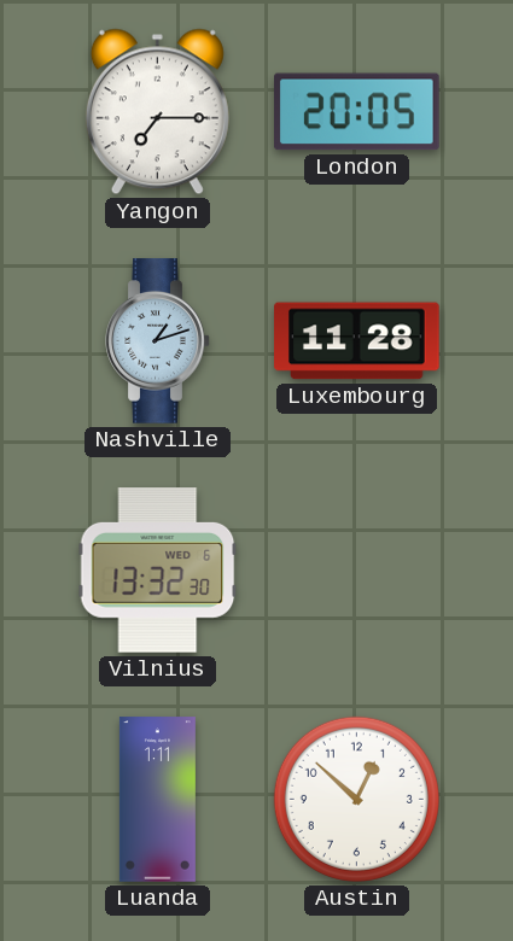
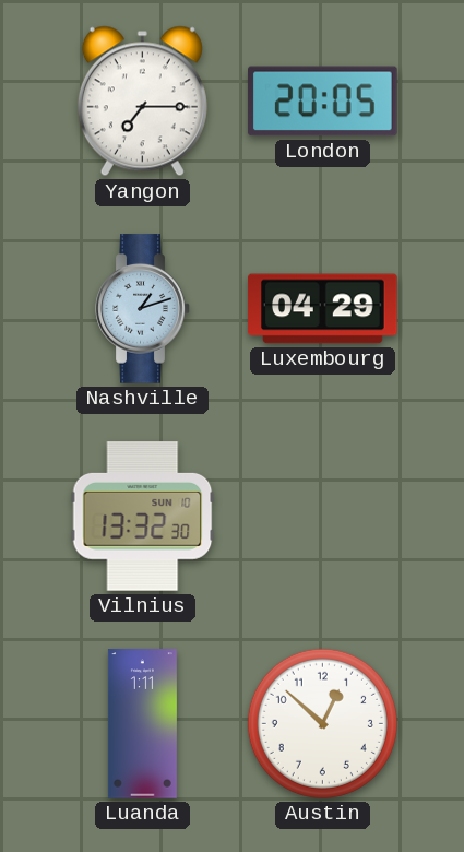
Luxembourg: 11:28 -> 04:29 (323, 309)
Vilnius date: WED 6 -> SUN 10 (143, 517)
